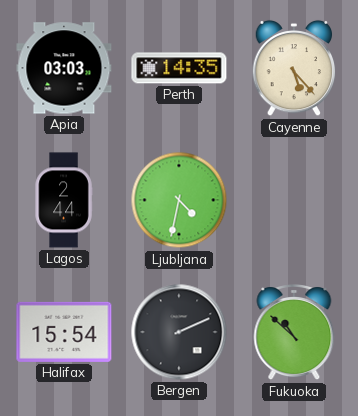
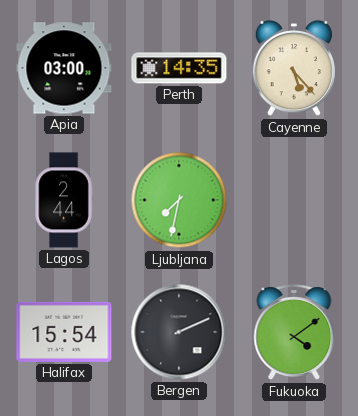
Apia: 03:03 -> 03:00 (64, 68)
Ljubljana: 4:32 -> 7:32 (179, 200)
Fukuoka: 10:52 -> 4:09 (294, 333)
